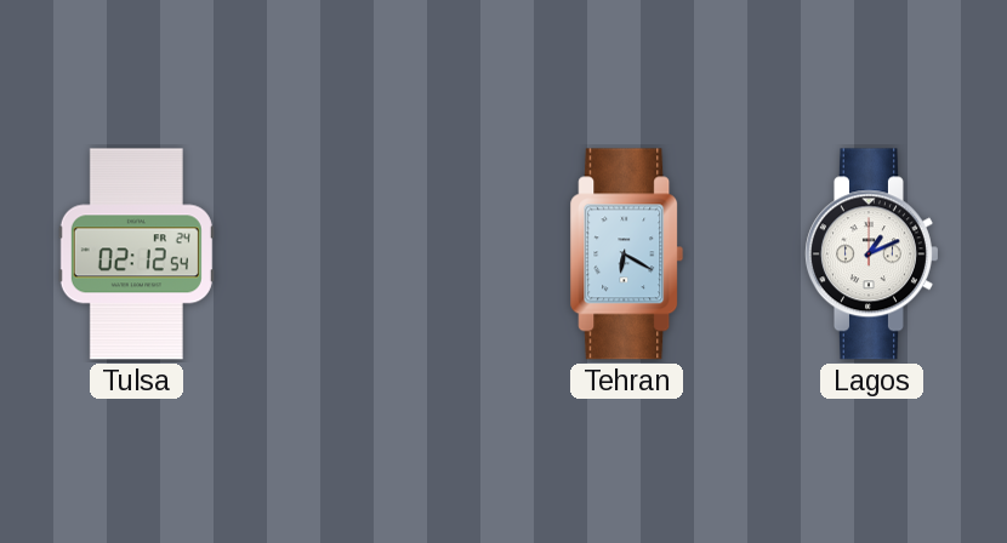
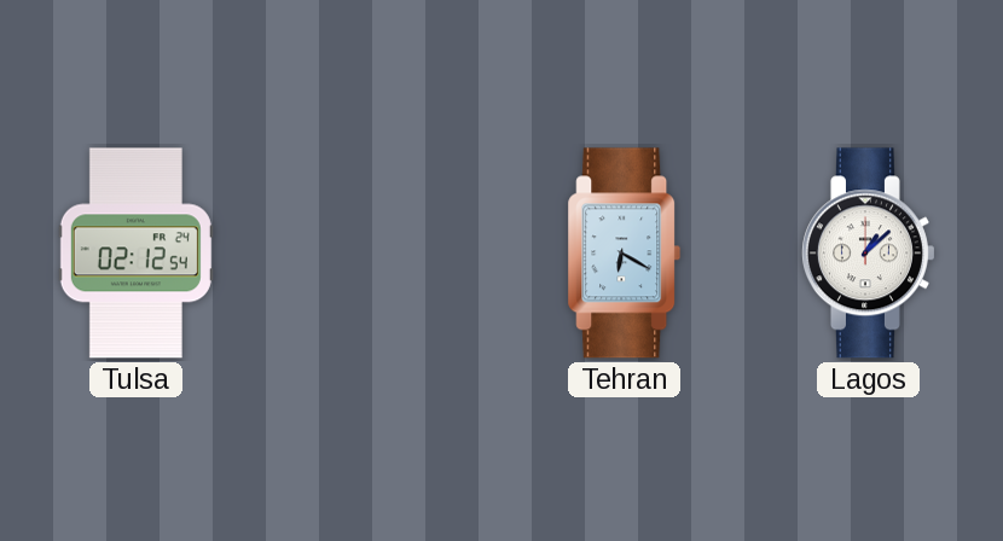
Lagos: 1:11 -> 1:08 (868, 254)
